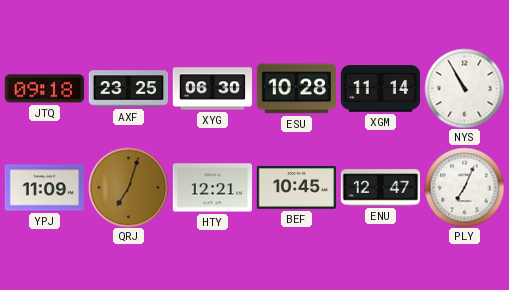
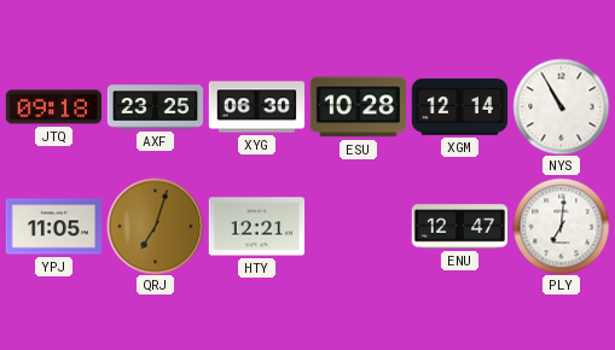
XGM: 11:14 -> 12:14 (459, 107)
YPJ: 11:09 -> 11:05 (53, 227)
BEF: 10:45 -> none (296, 188)
PLY: 7:04 -> 7:01 (561, 226)
